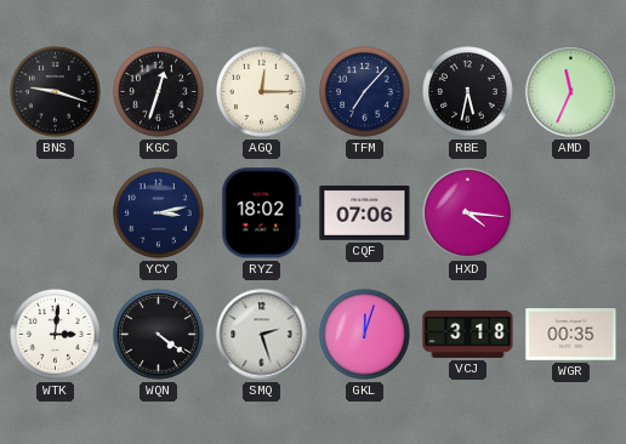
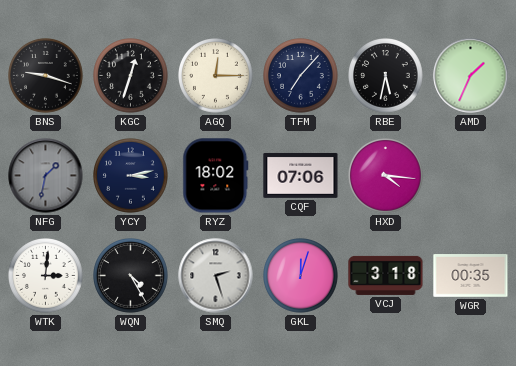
AMD: 11:34 -> 1:34 (471, 76)
NFG: none -> 1:32 (46, 176)
WQN: 4:21 -> 4:25 (131, 276)
